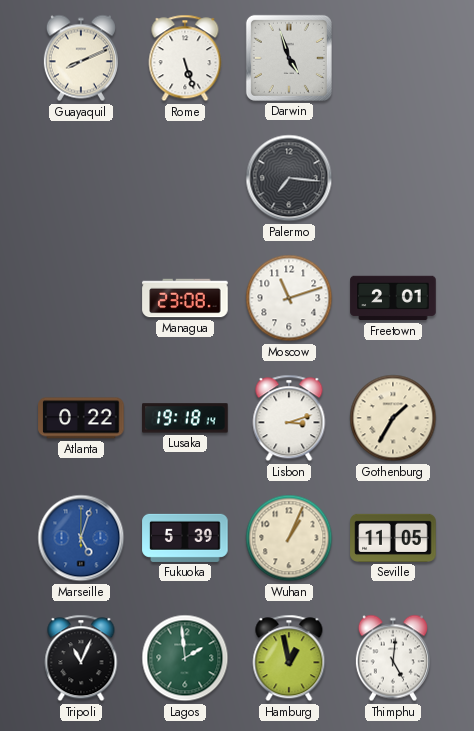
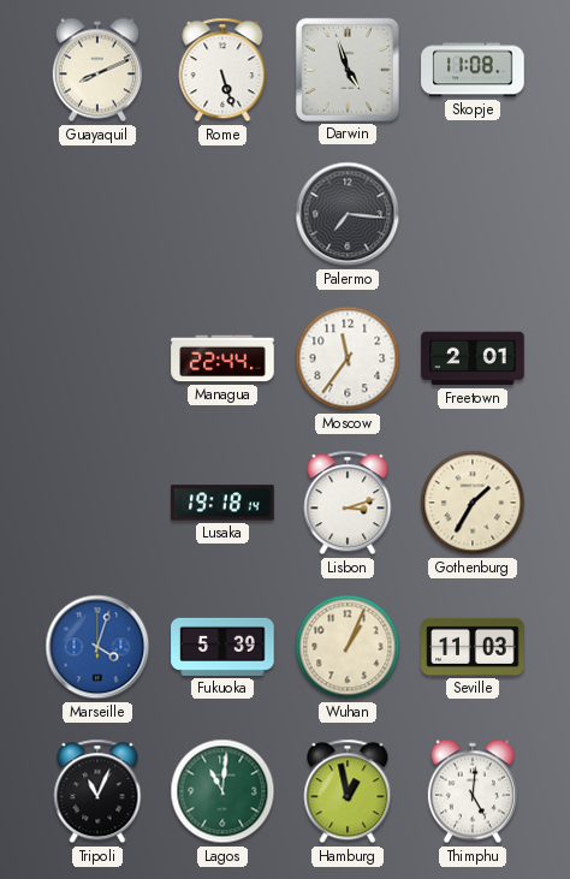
Skopje: none -> 11:08 (473, 70)
Managua: 23:08 -> 22:44 (222, 358)
Moscow: 11:12 -> 11:36 (348, 358)
Atlanta: 0:22 -> none (81, 418)
Marseille: 5:03 -> 4:03 (97, 647)
Seville: 11:05 -> 11:03 (473, 647)
Lagos: 1:59 -> 11:01 (222, 791)
